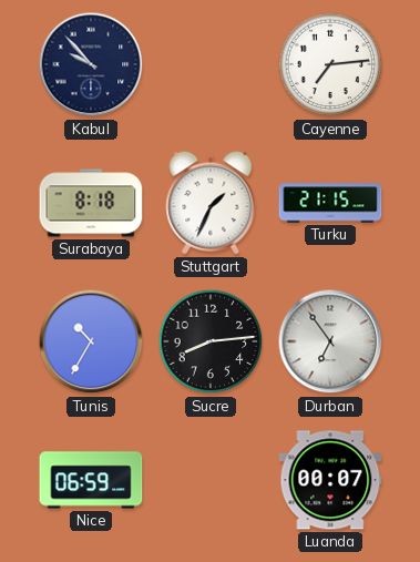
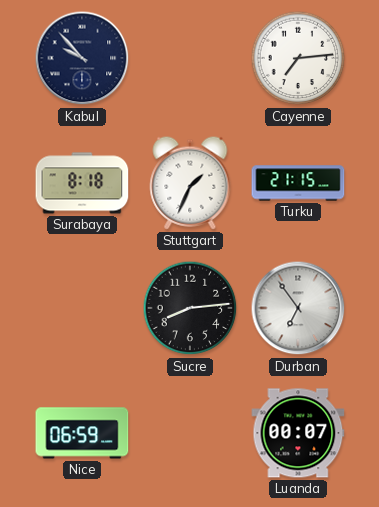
Tunis: 10:35 -> none (91, 341)
